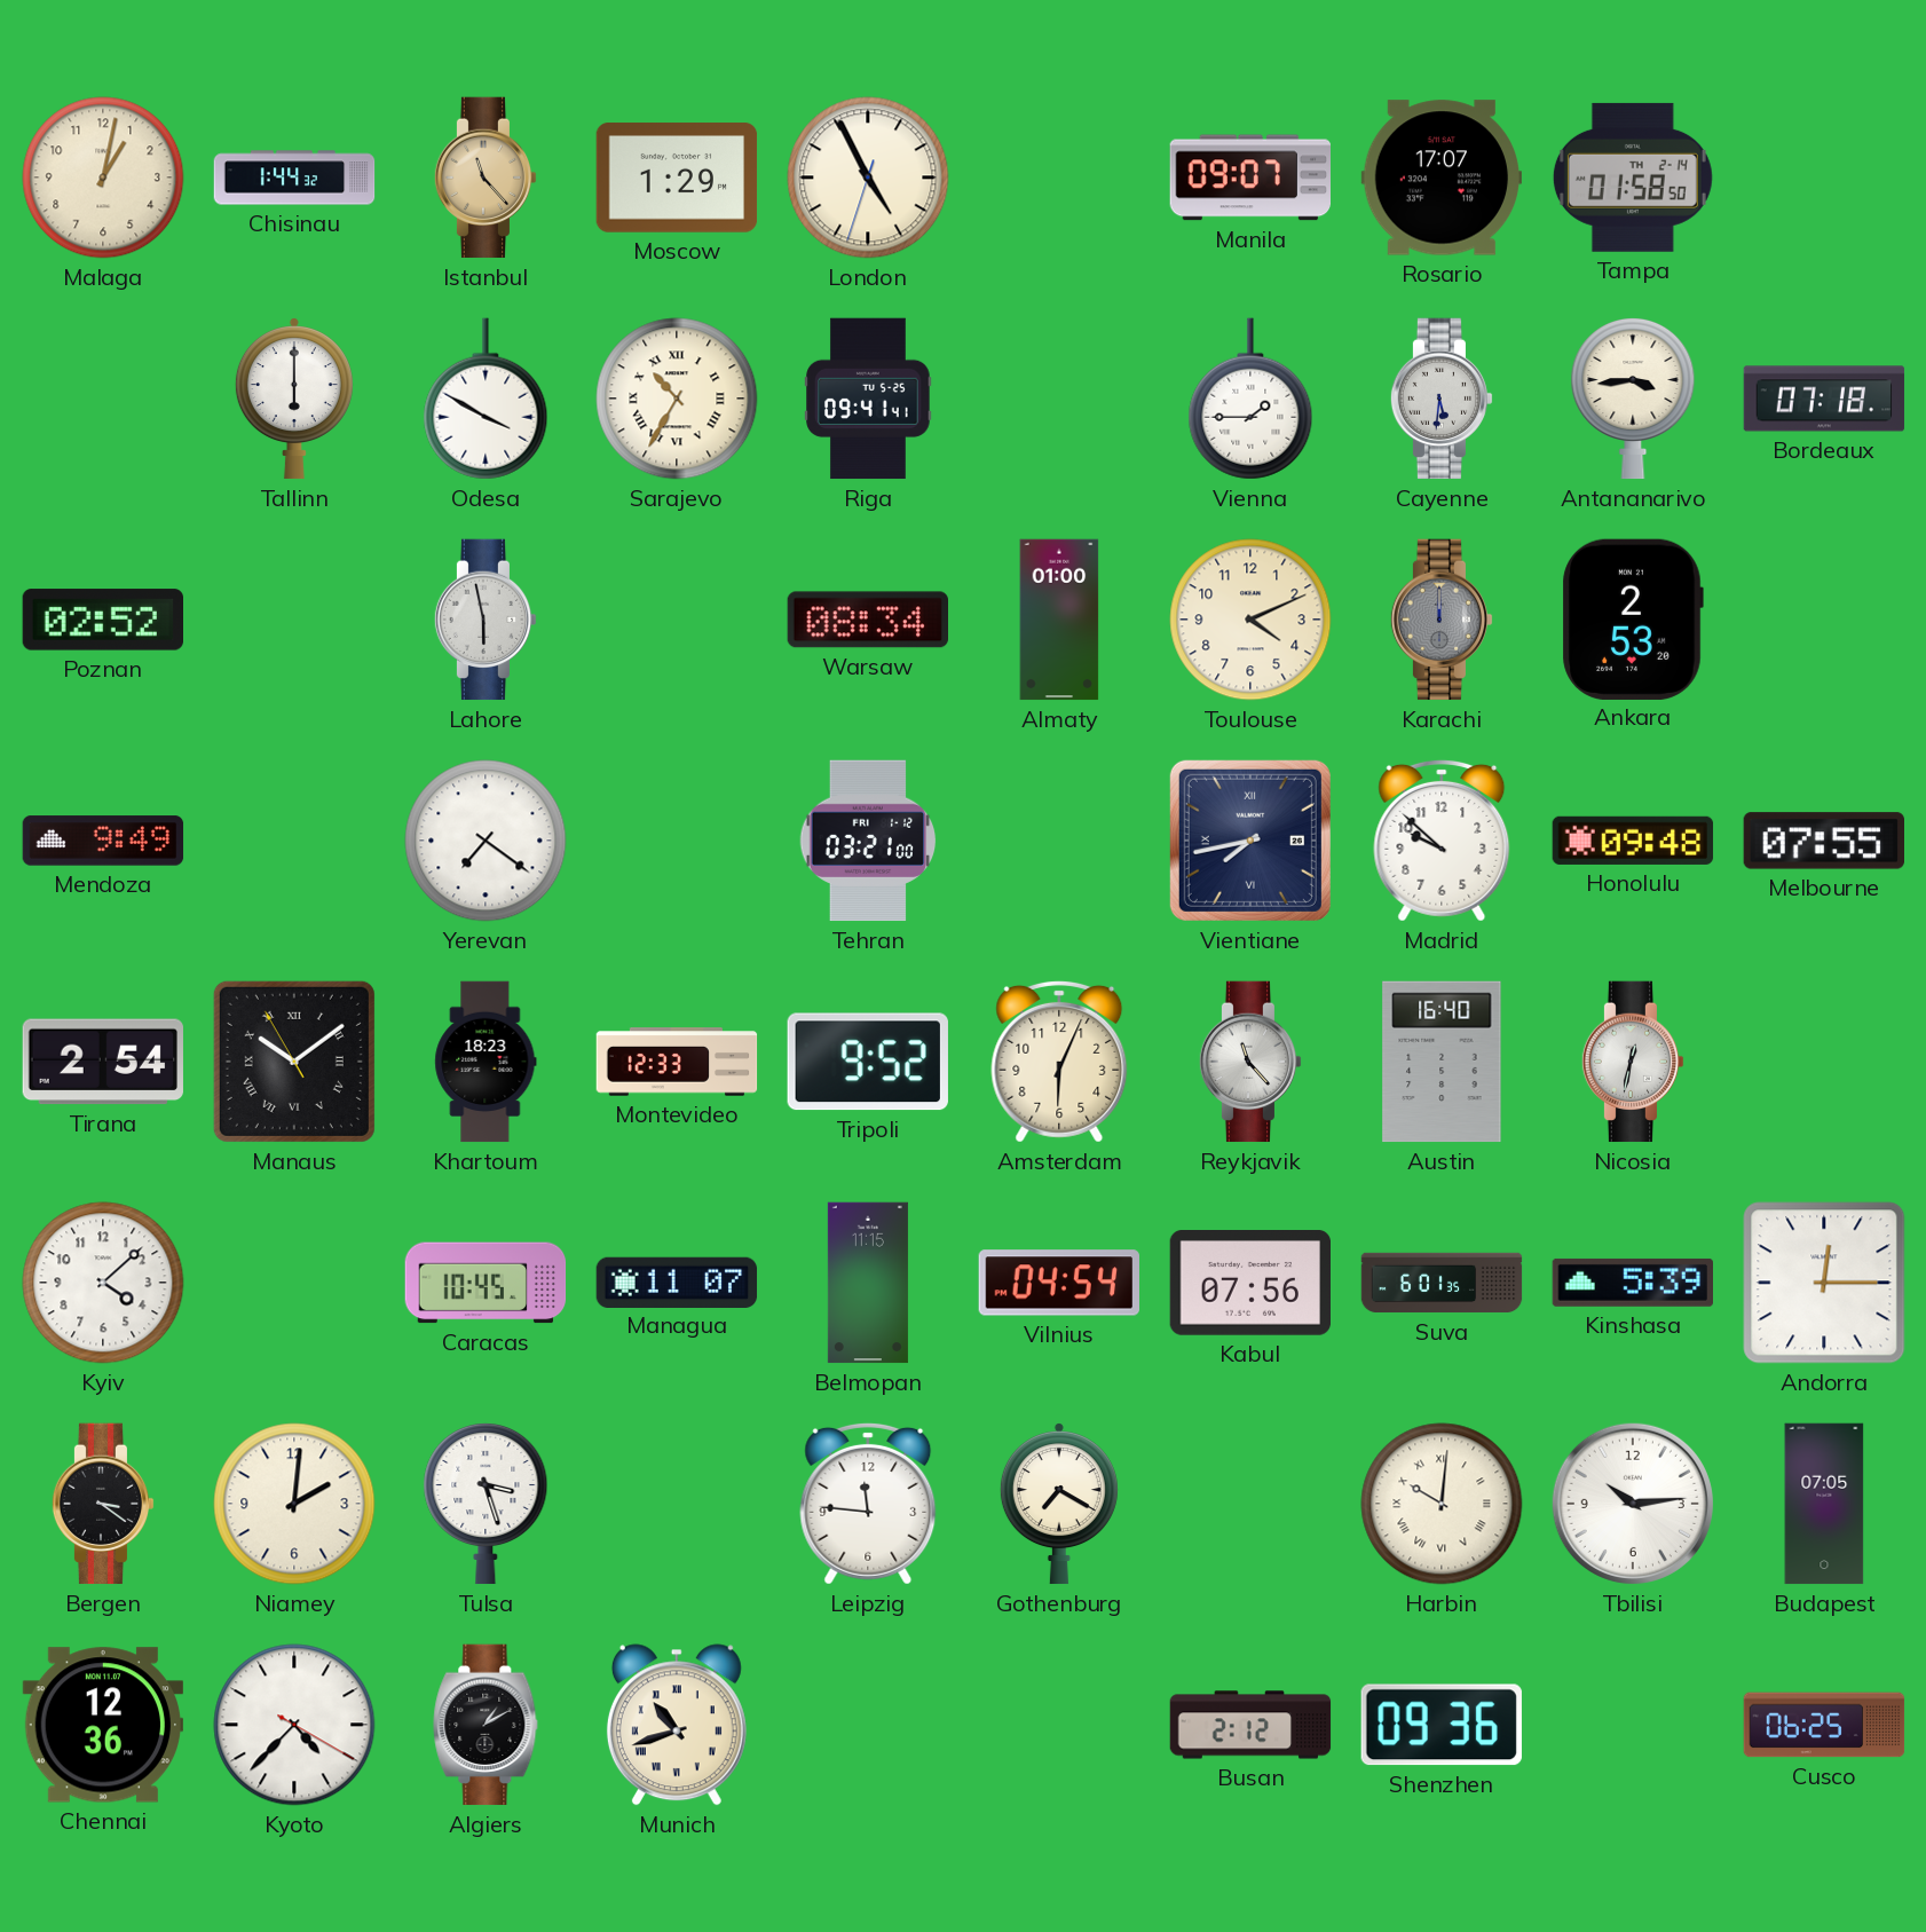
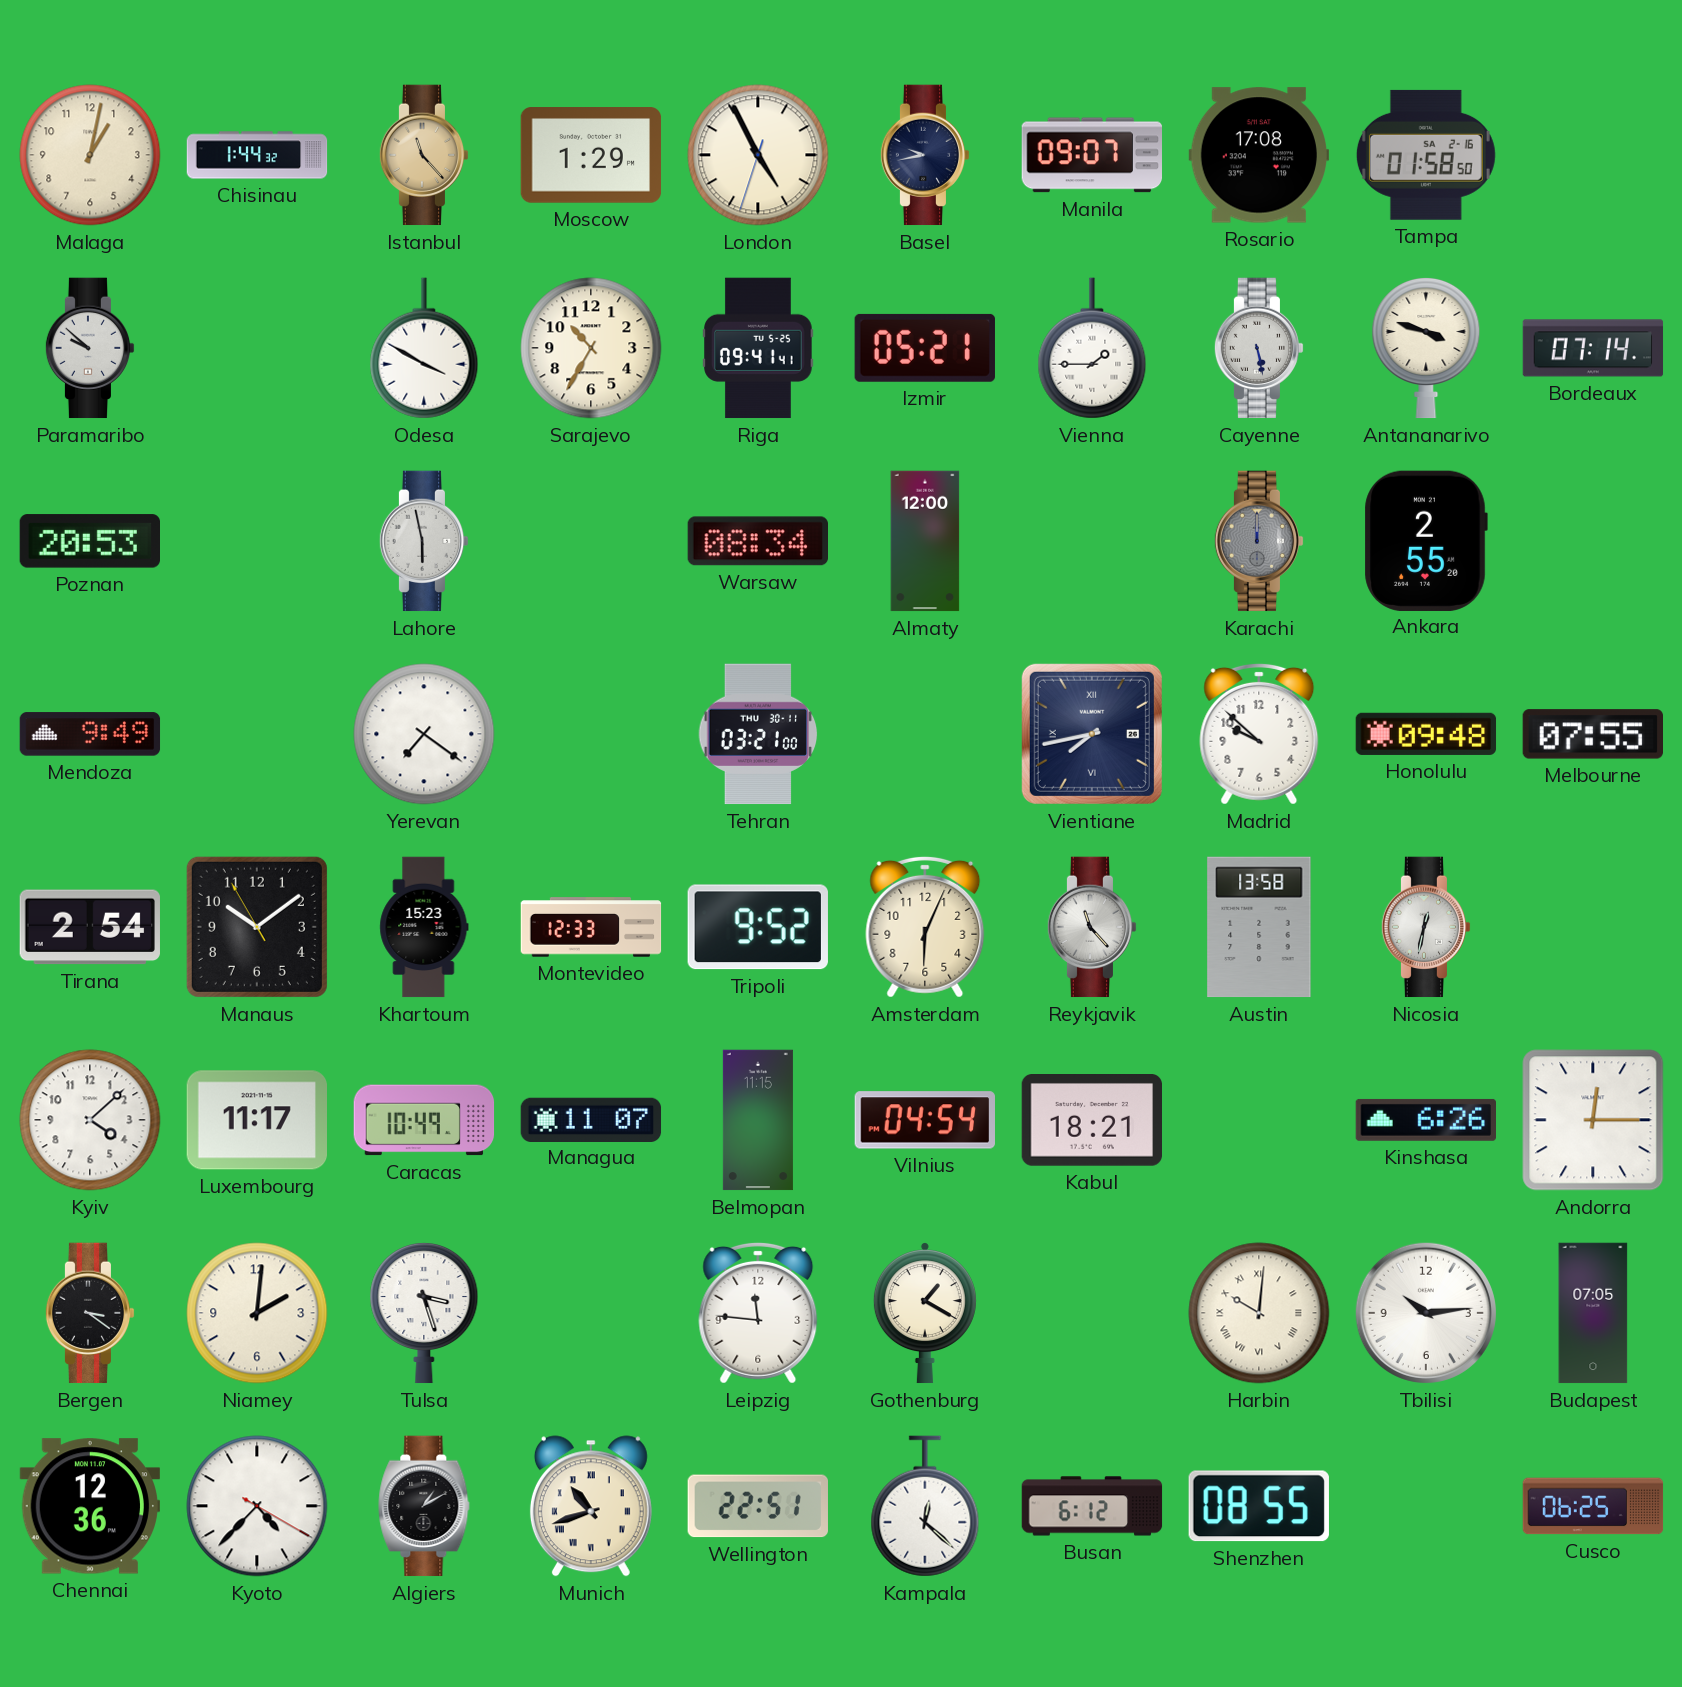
Basel: none -> 9:43 (925, 155)
Rosario: 17:07 -> 17:08 (1259, 155)
Tampa date: TH 2-14 -> SA 2-16 (1426, 155)
Paramaribo: none -> 9:52 (90, 348)
Tallinn: 6:00 -> none (294, 399)
Sarajevo numerals: Roman -> Arabic (591, 348)
Izmir: none -> 05:21 (925, 348)
Cayenne: 5:31 -> 5:28 (1259, 348)
Antananarivo: 3:44 -> 3:48 (1426, 348)
Bordeaux: 07:18 -> 07:14 (1593, 348)
Poznan: 02:52 -> 20:53 (89, 541)
Almaty: 01:00 -> 12:00 (925, 541)
Toulouse: 4:11 -> none (1250, 620)
Ankara: 2:53 -> 2:55 (1426, 540)
Tehran date: FRI 1-12 -> THU 30-11 (758, 734)
Manaus numerals: Roman -> Arabic (257, 927)
Khartoum: 18:23 -> 15:23 (424, 927)
Austin: 16:40 -> 13:58 (1259, 927)
Luxembourg: none -> 11:17 (256, 1120)
Caracas: 10:45 -> 10:49 (424, 1120)
Kabul: 07:56 -> 18:21 (1091, 1121)
Suva: 6:01 -> none (1442, 1283)
Kinshasa: 5:39 -> 6:26 (1426, 1120)
Gothenburg: 7:20 -> 1:20 (925, 1313)
Wellington: none -> 22:51 (758, 1506)
Kampala: none -> 12:22 (925, 1506)
Busan: 2:12 -> 6:12 (1092, 1506)
Shenzhen: 09:36 -> 08:55 (1259, 1506)
